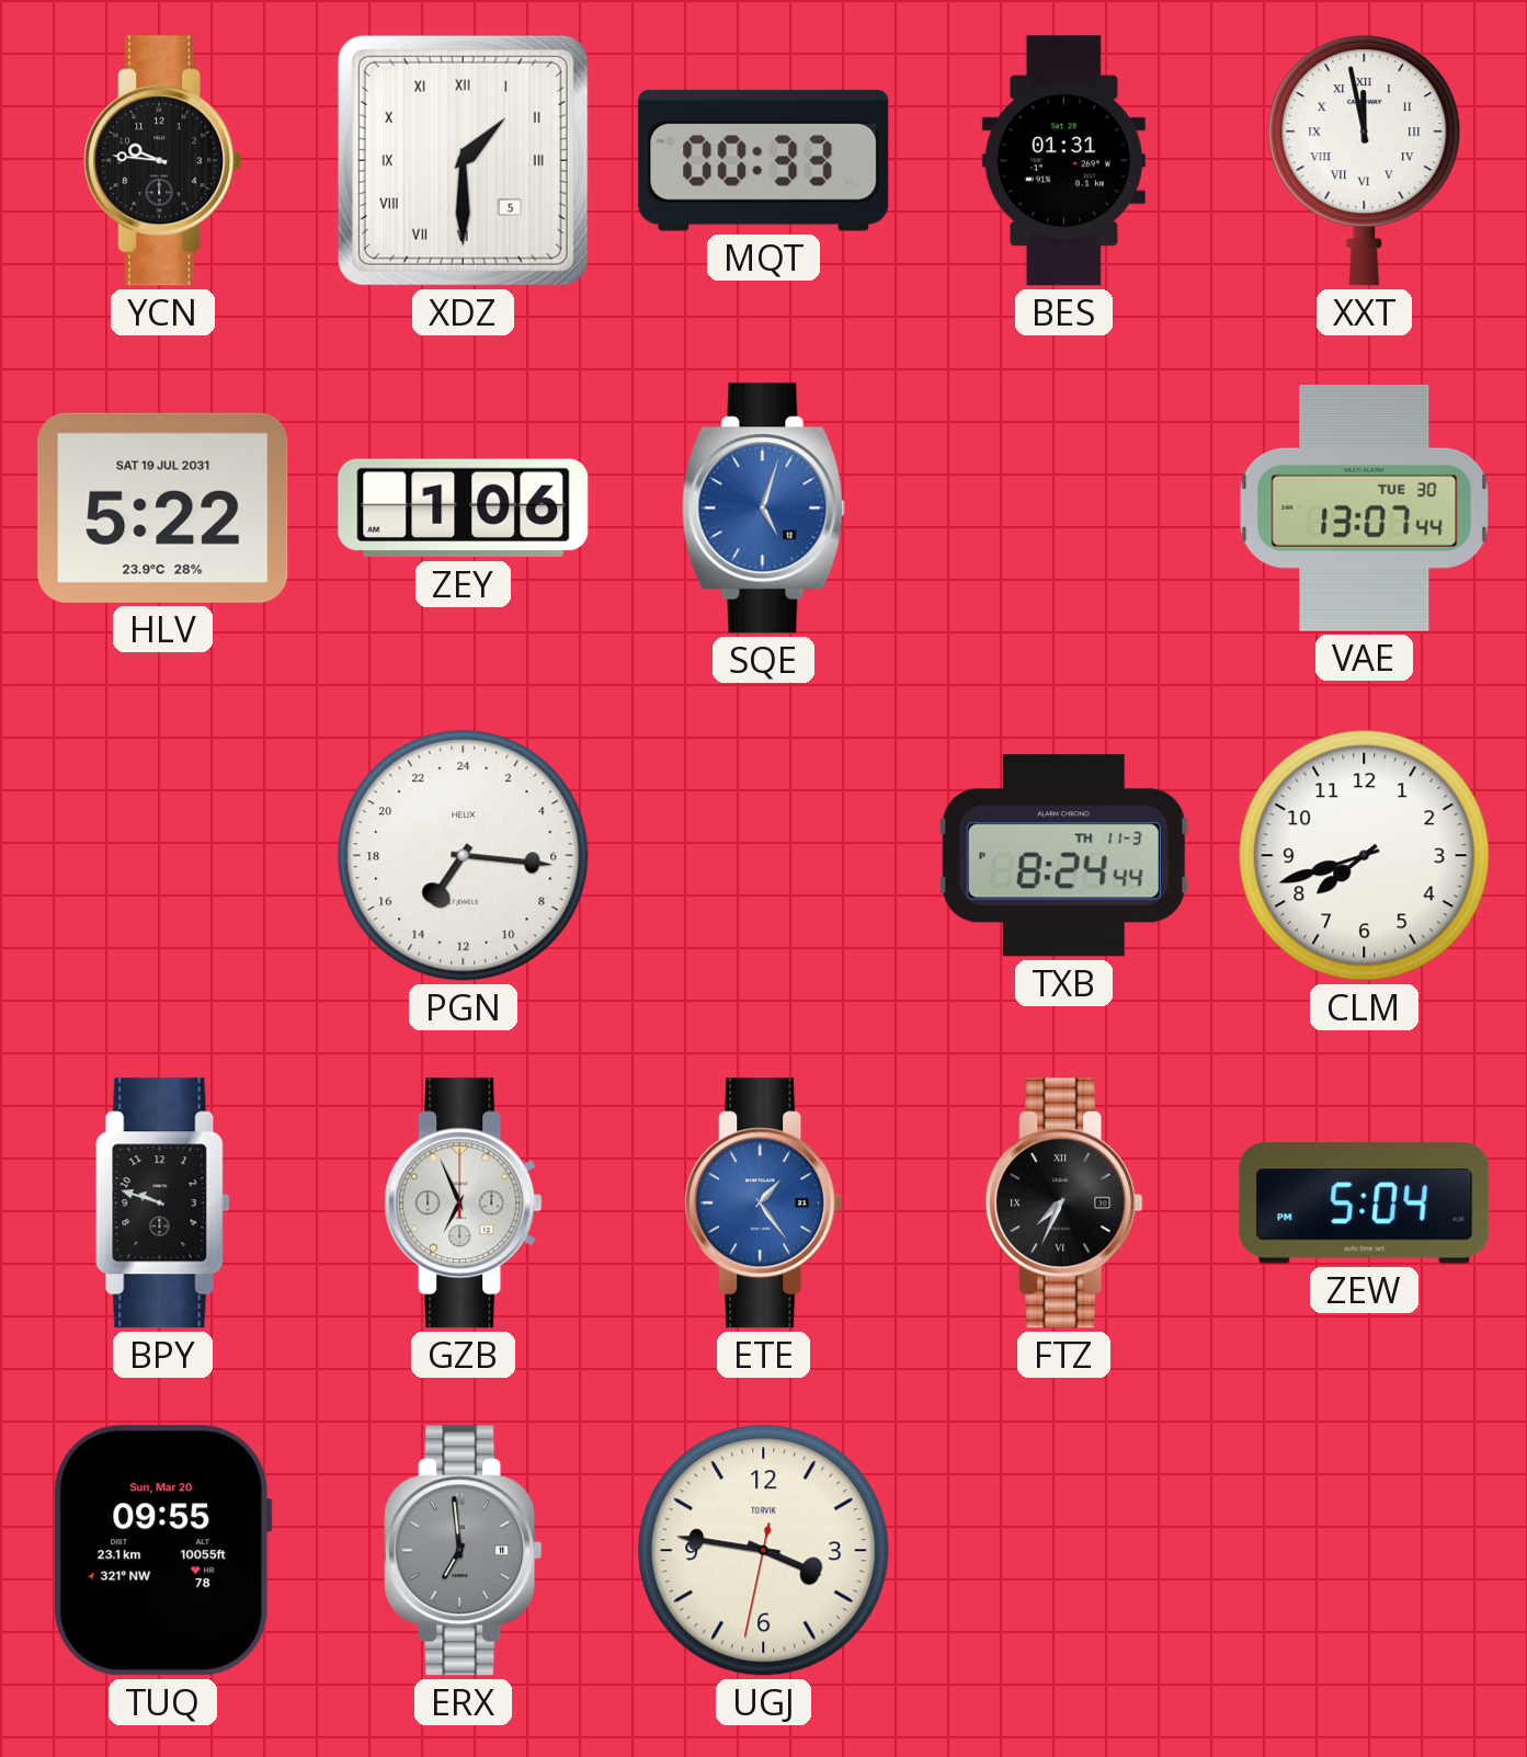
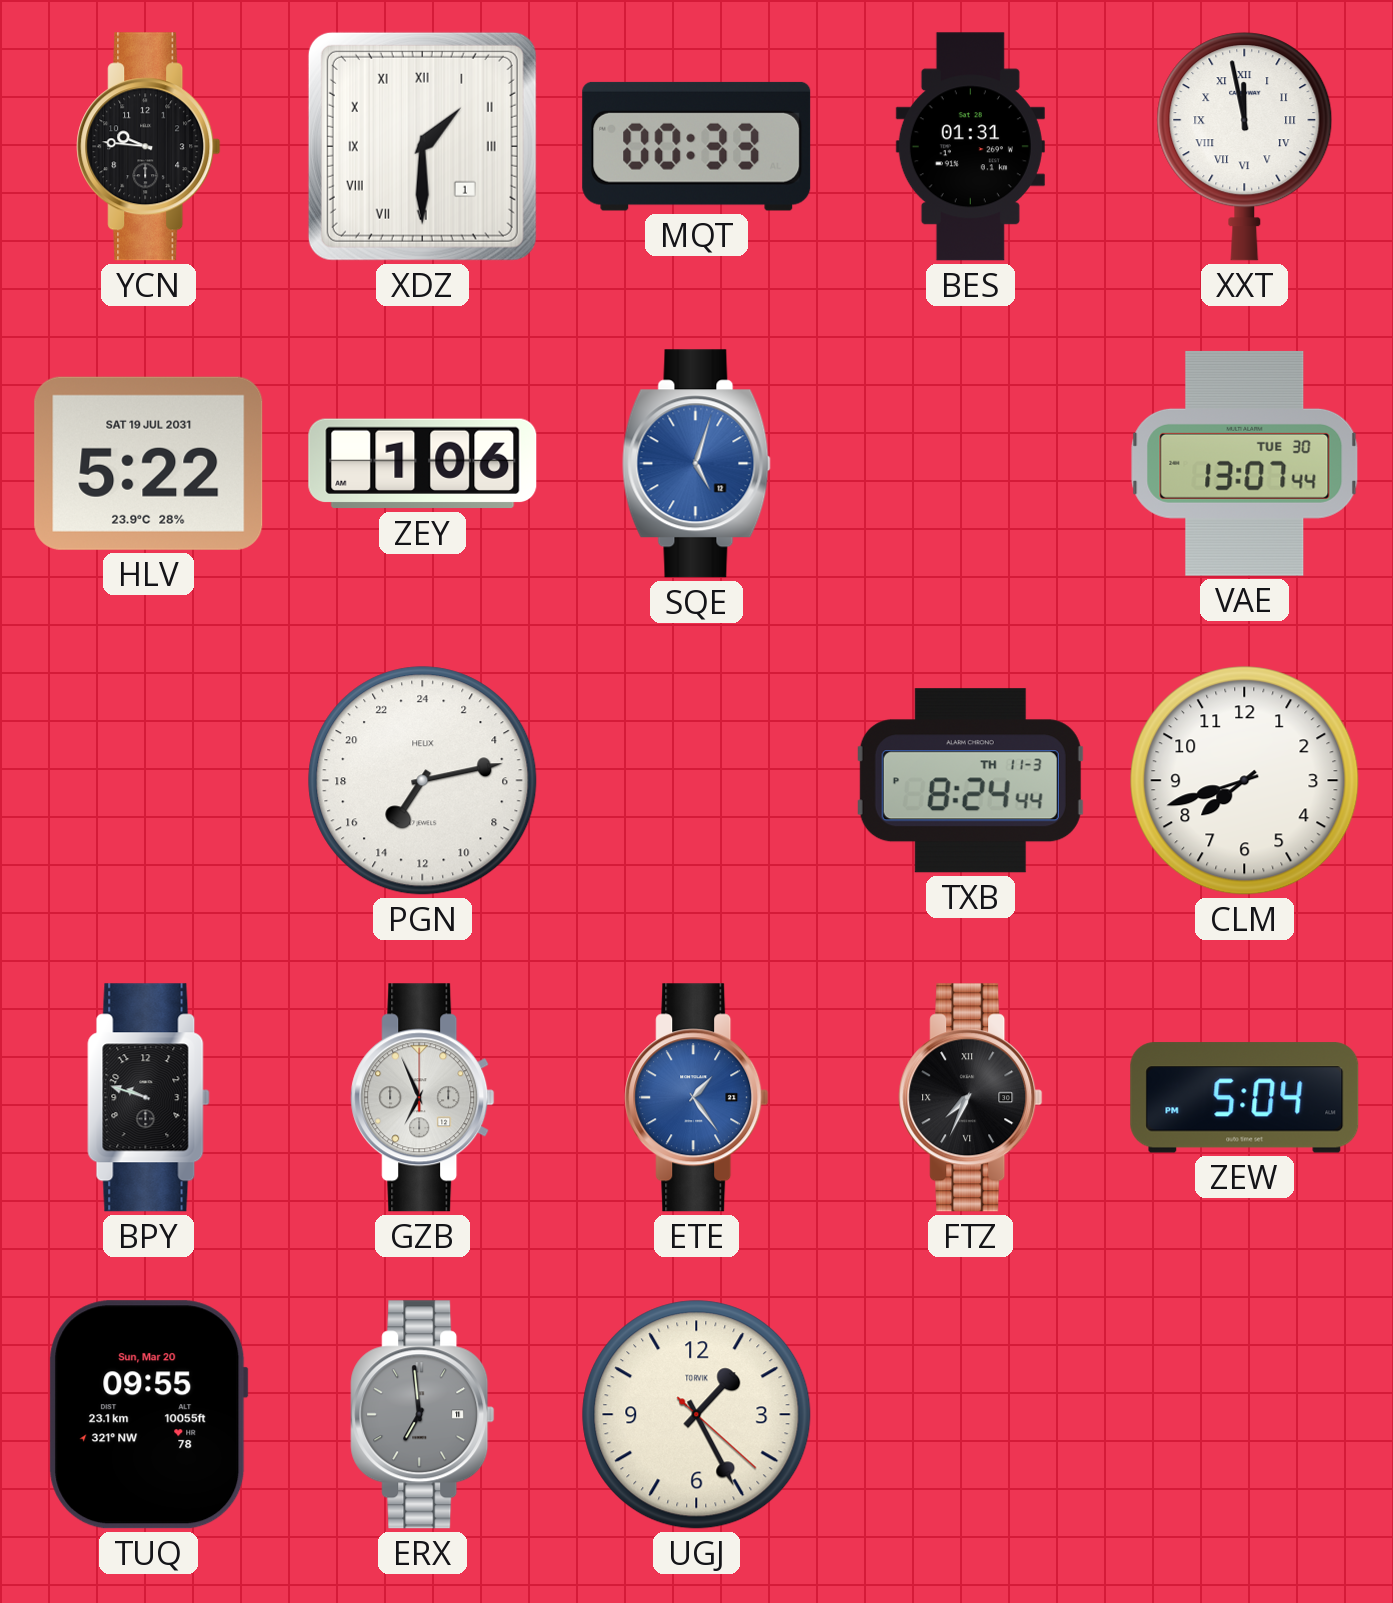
XDZ date: 5 -> 1 (422, 146)
PGN: 14:16 -> 14:13 (423, 781)
UGJ: 3:46 -> 1:25 (697, 1415)
